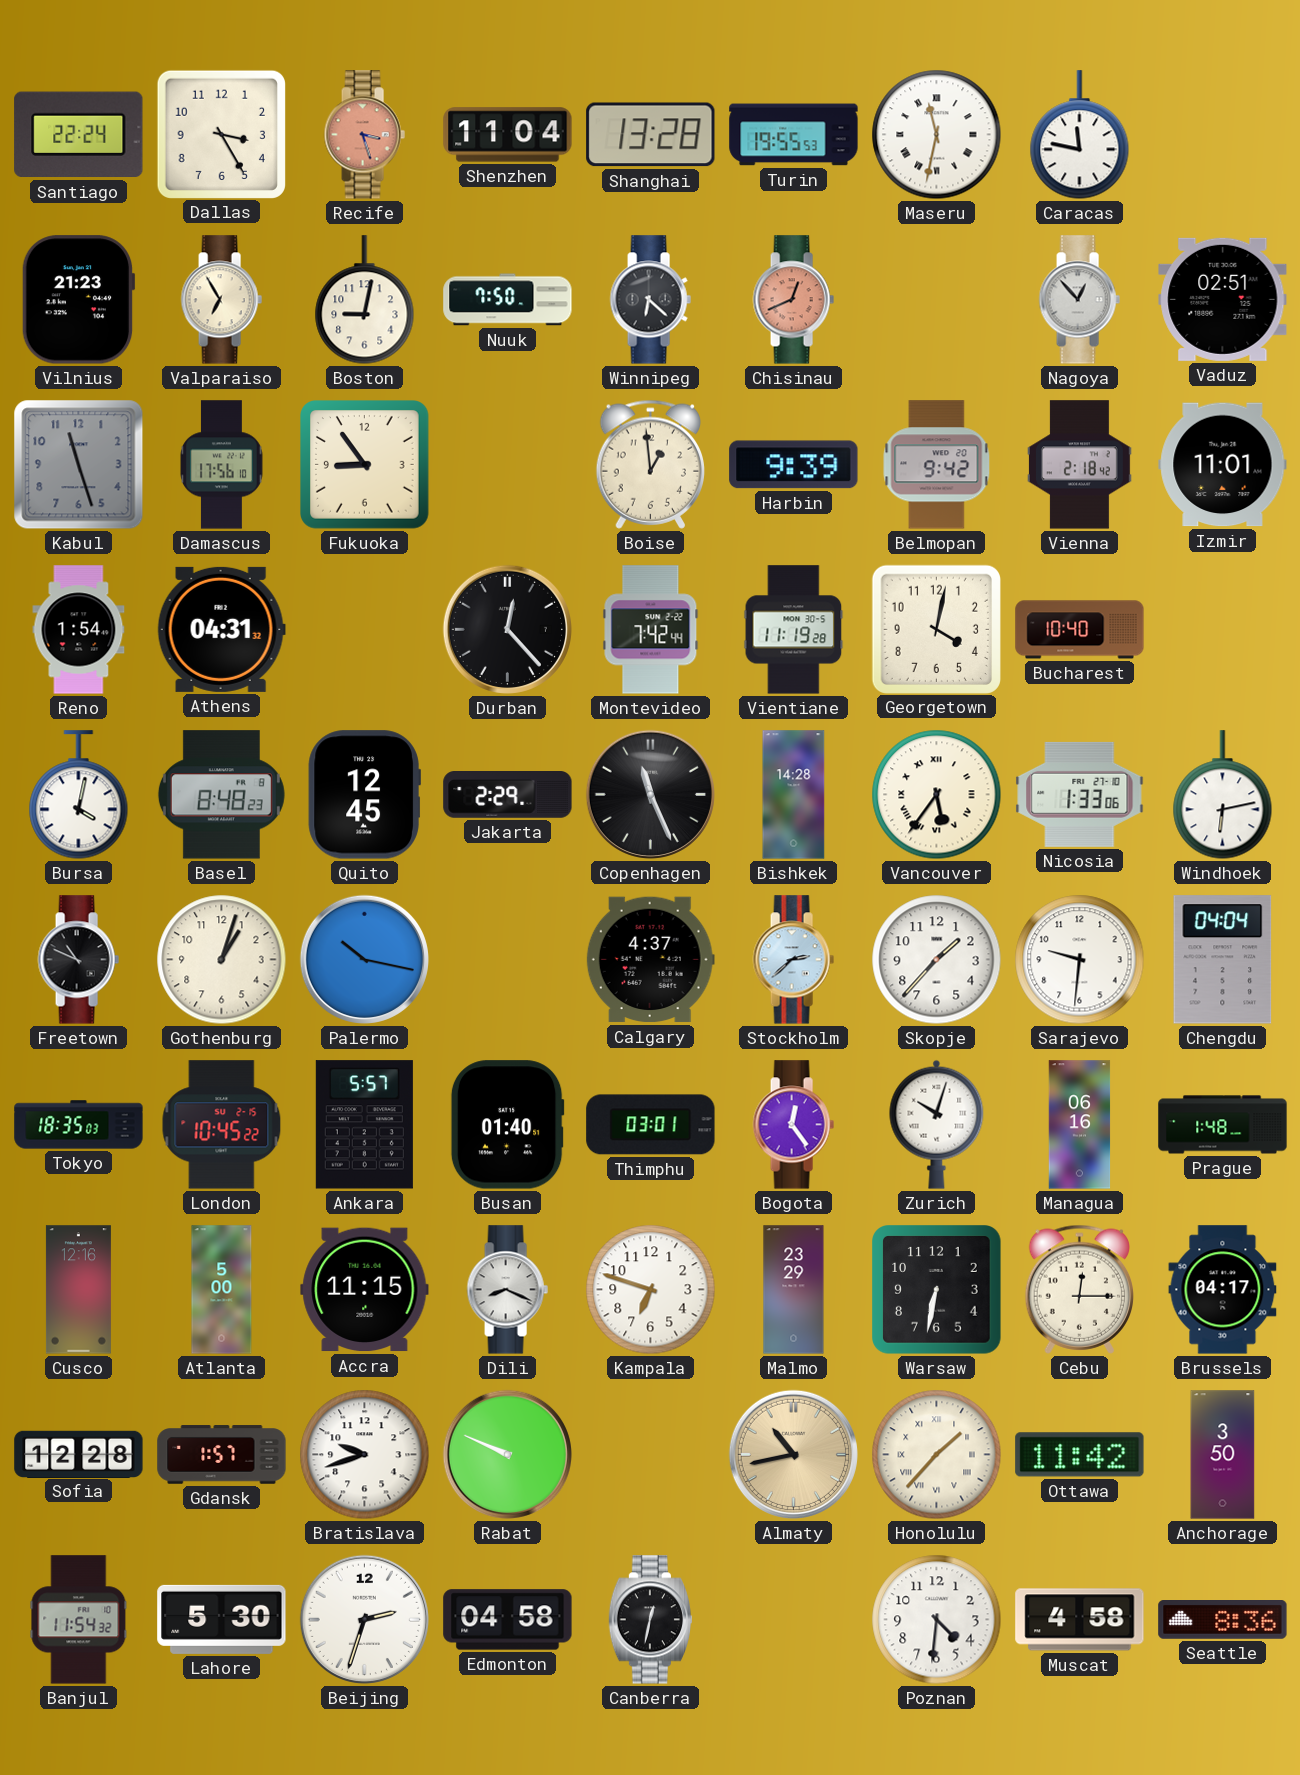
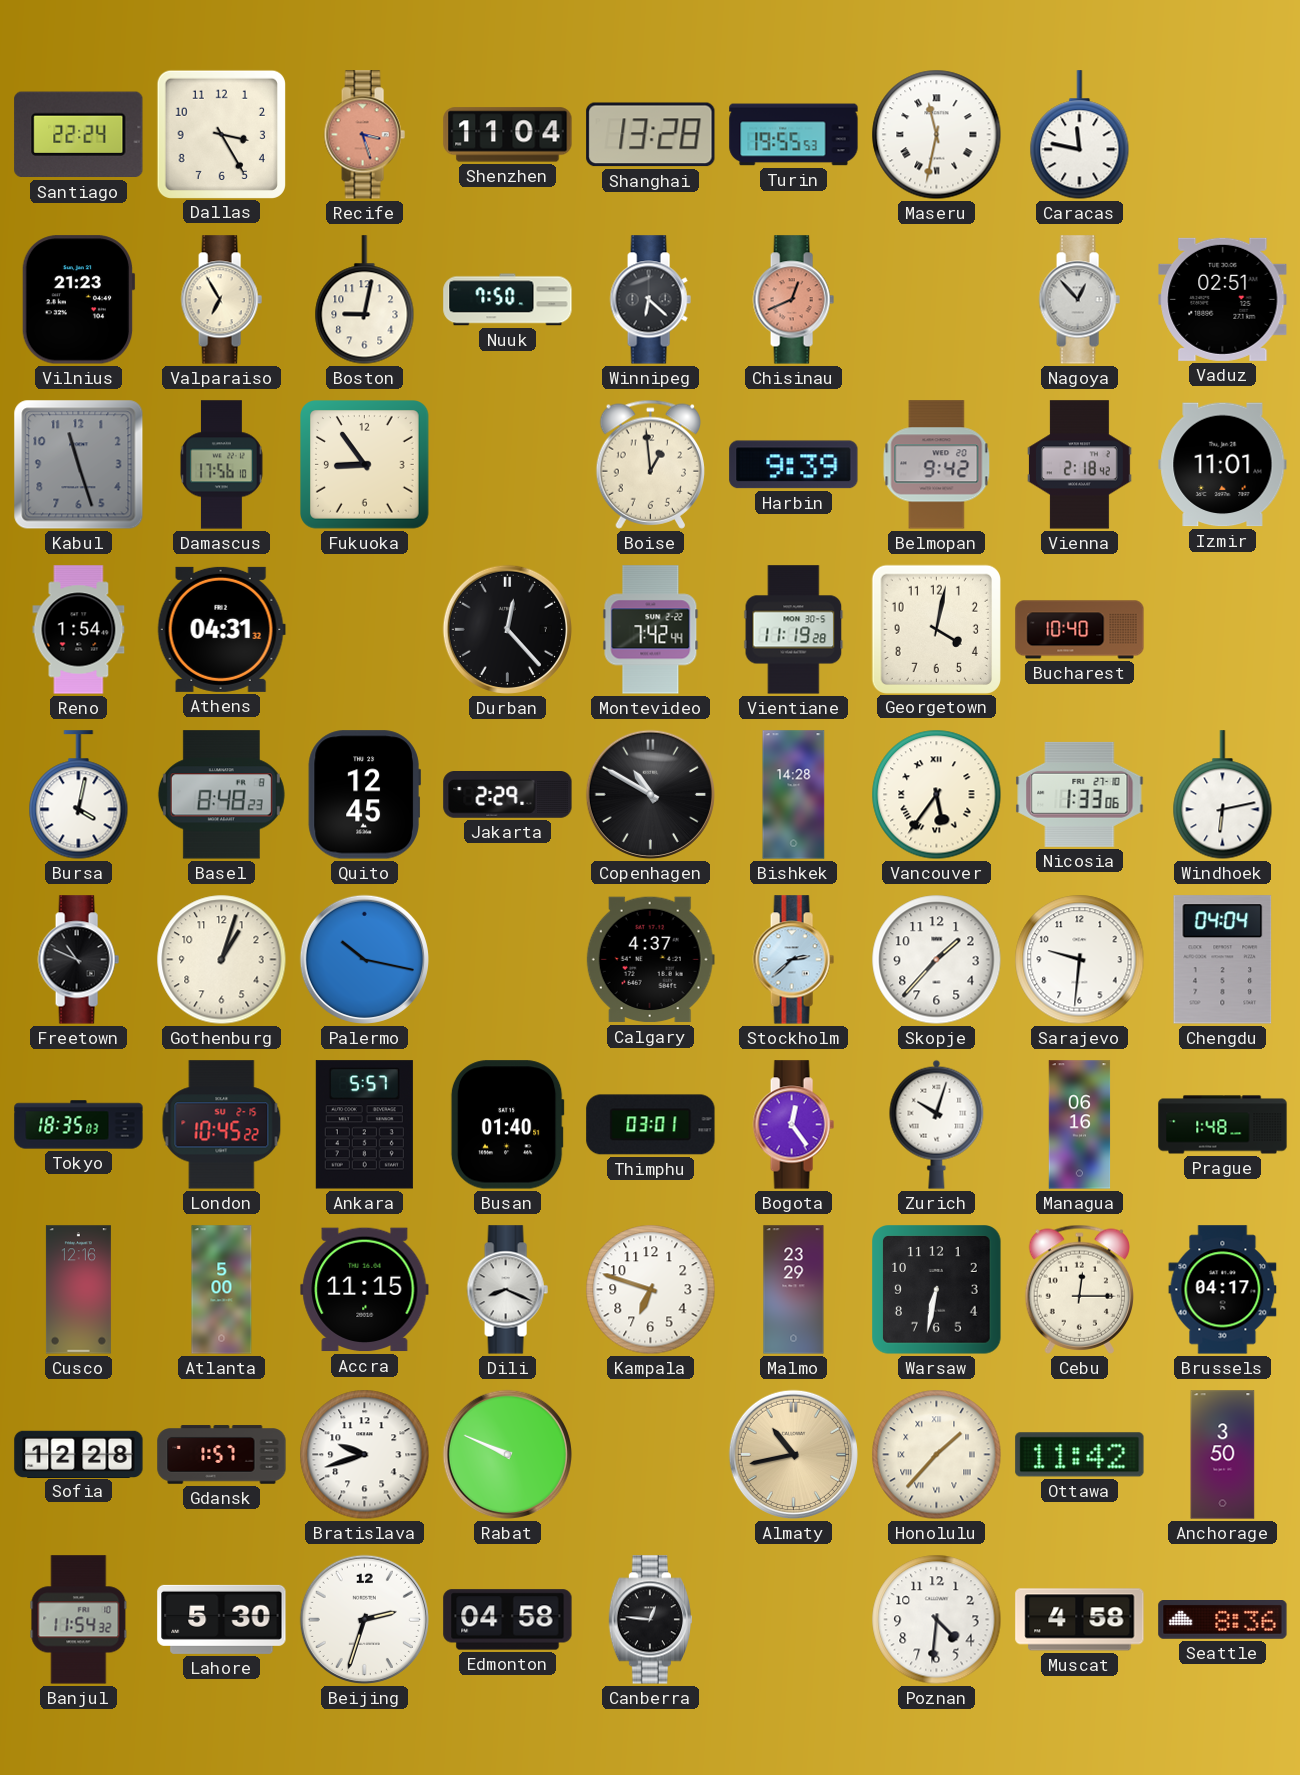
Copenhagen: 11:26 -> 10:50 (650, 794)
Canberra: 12:32 -> 12:46 (650, 1620)
